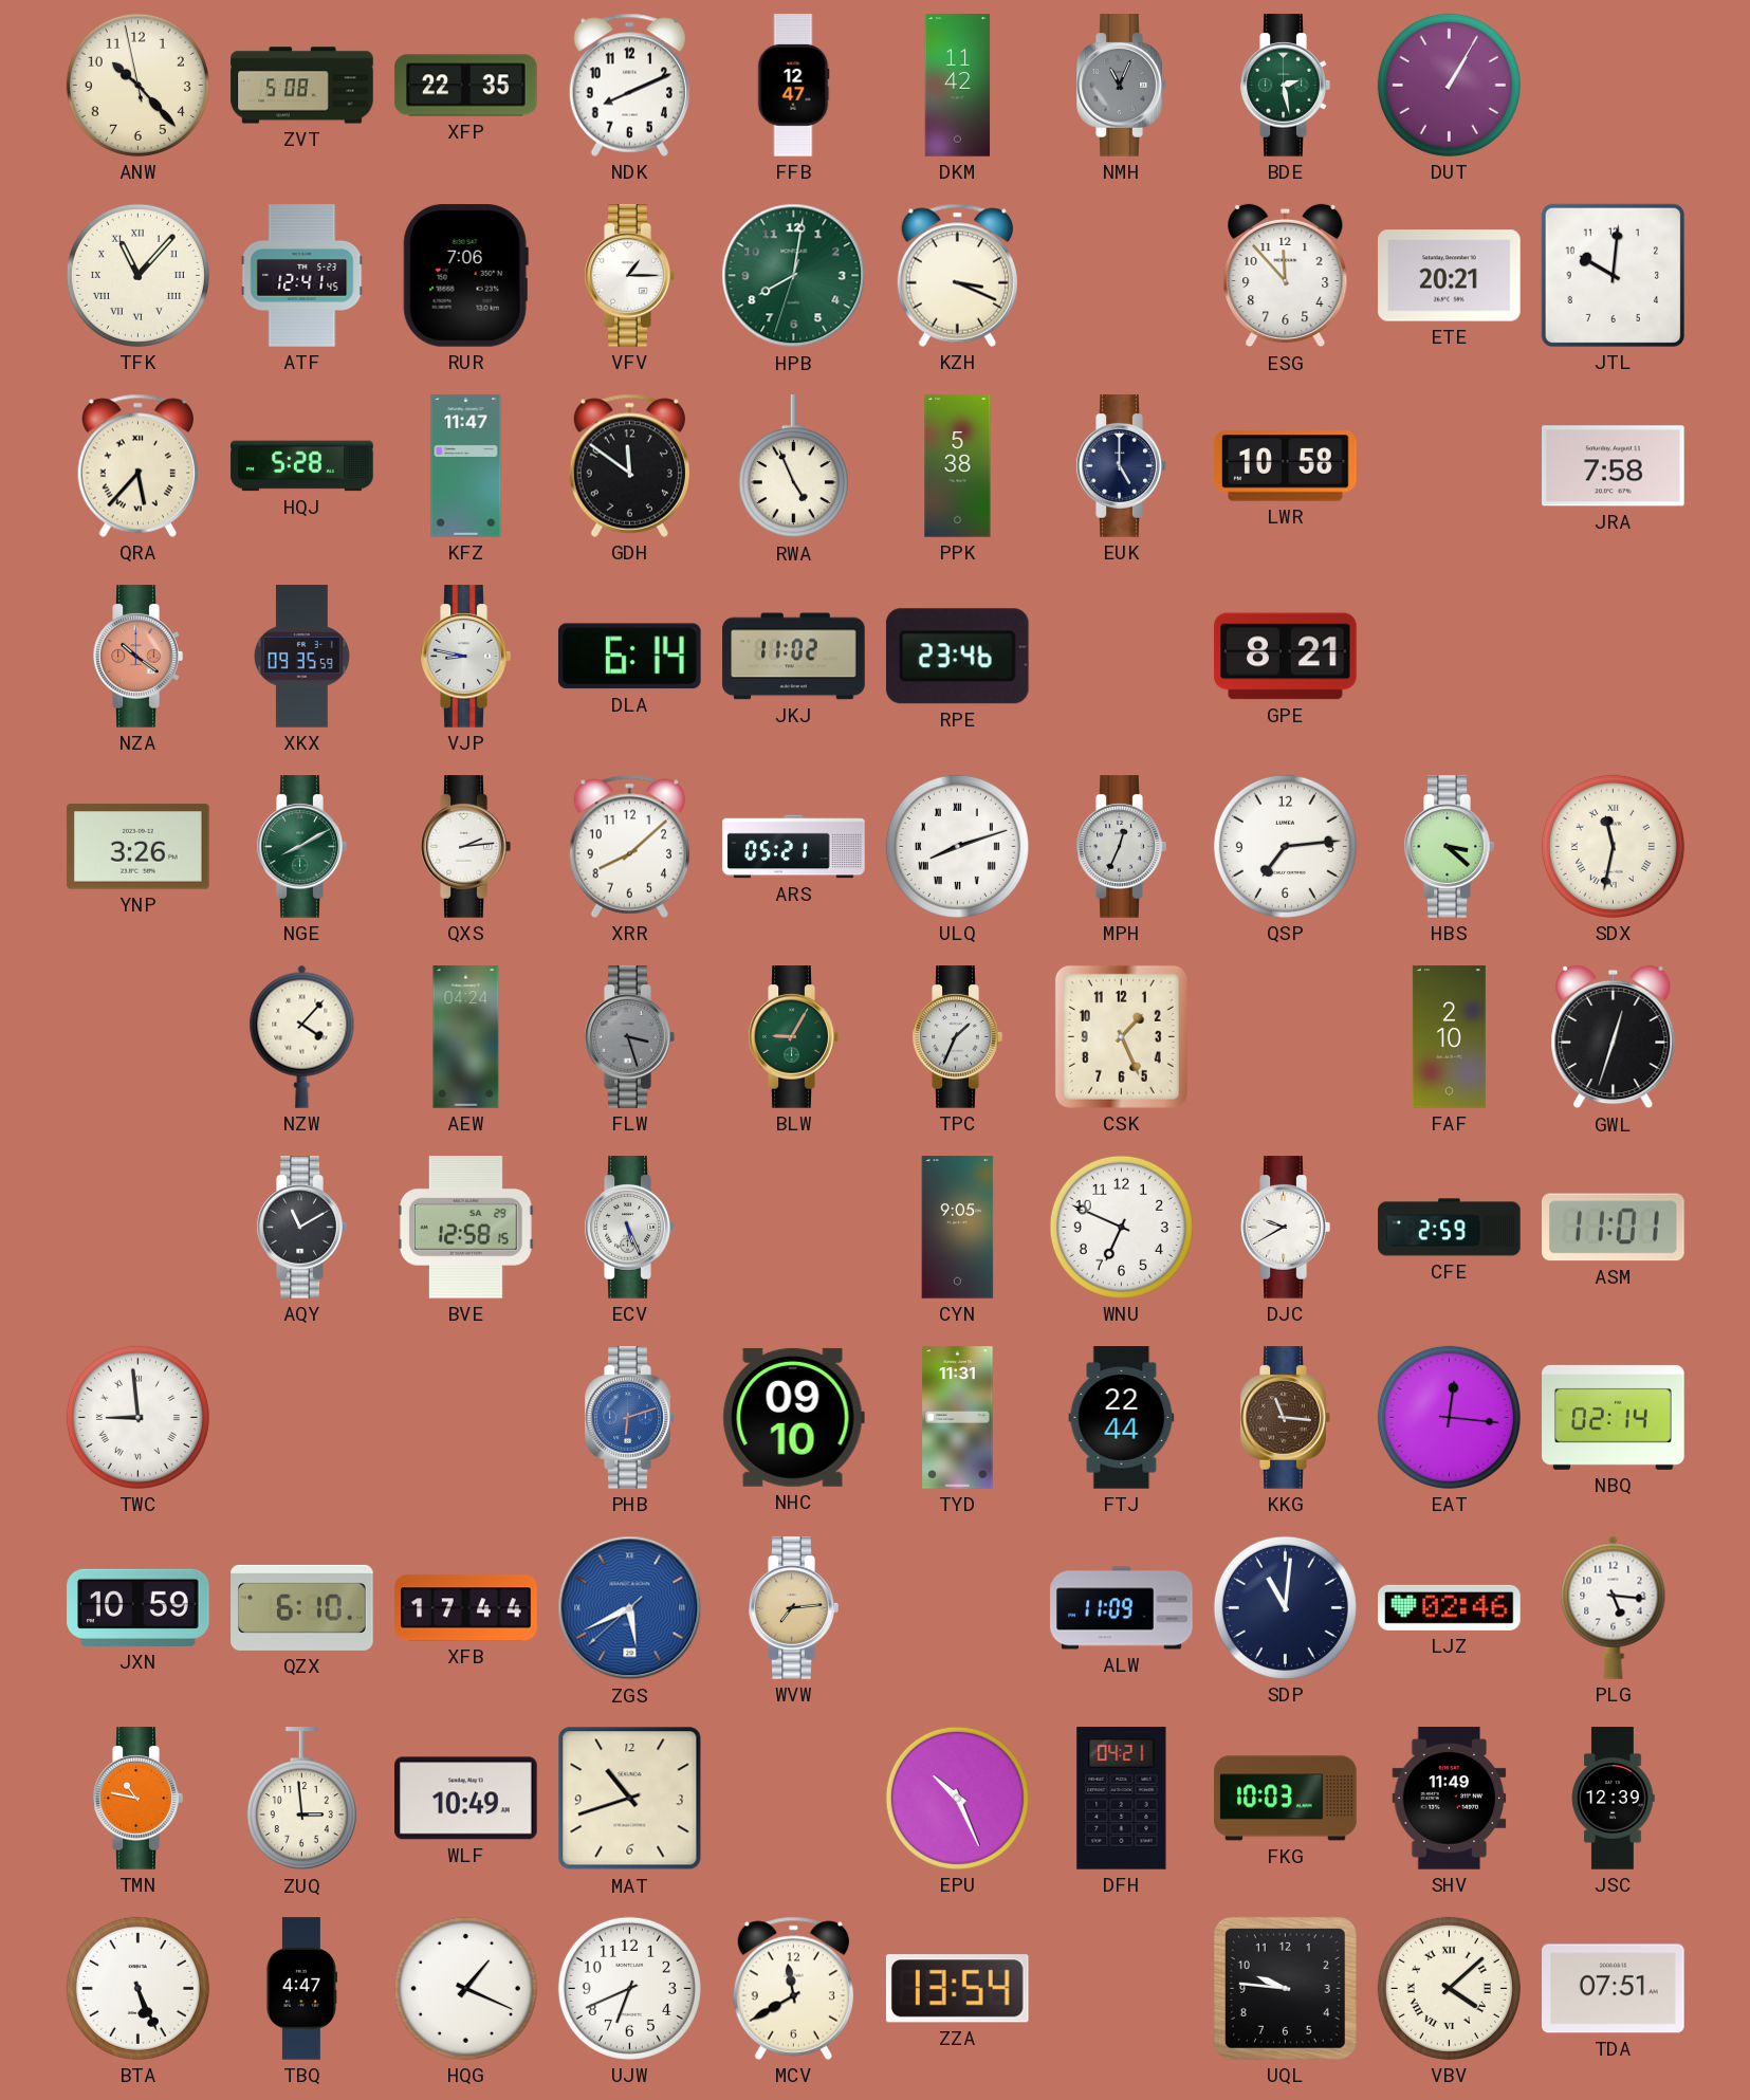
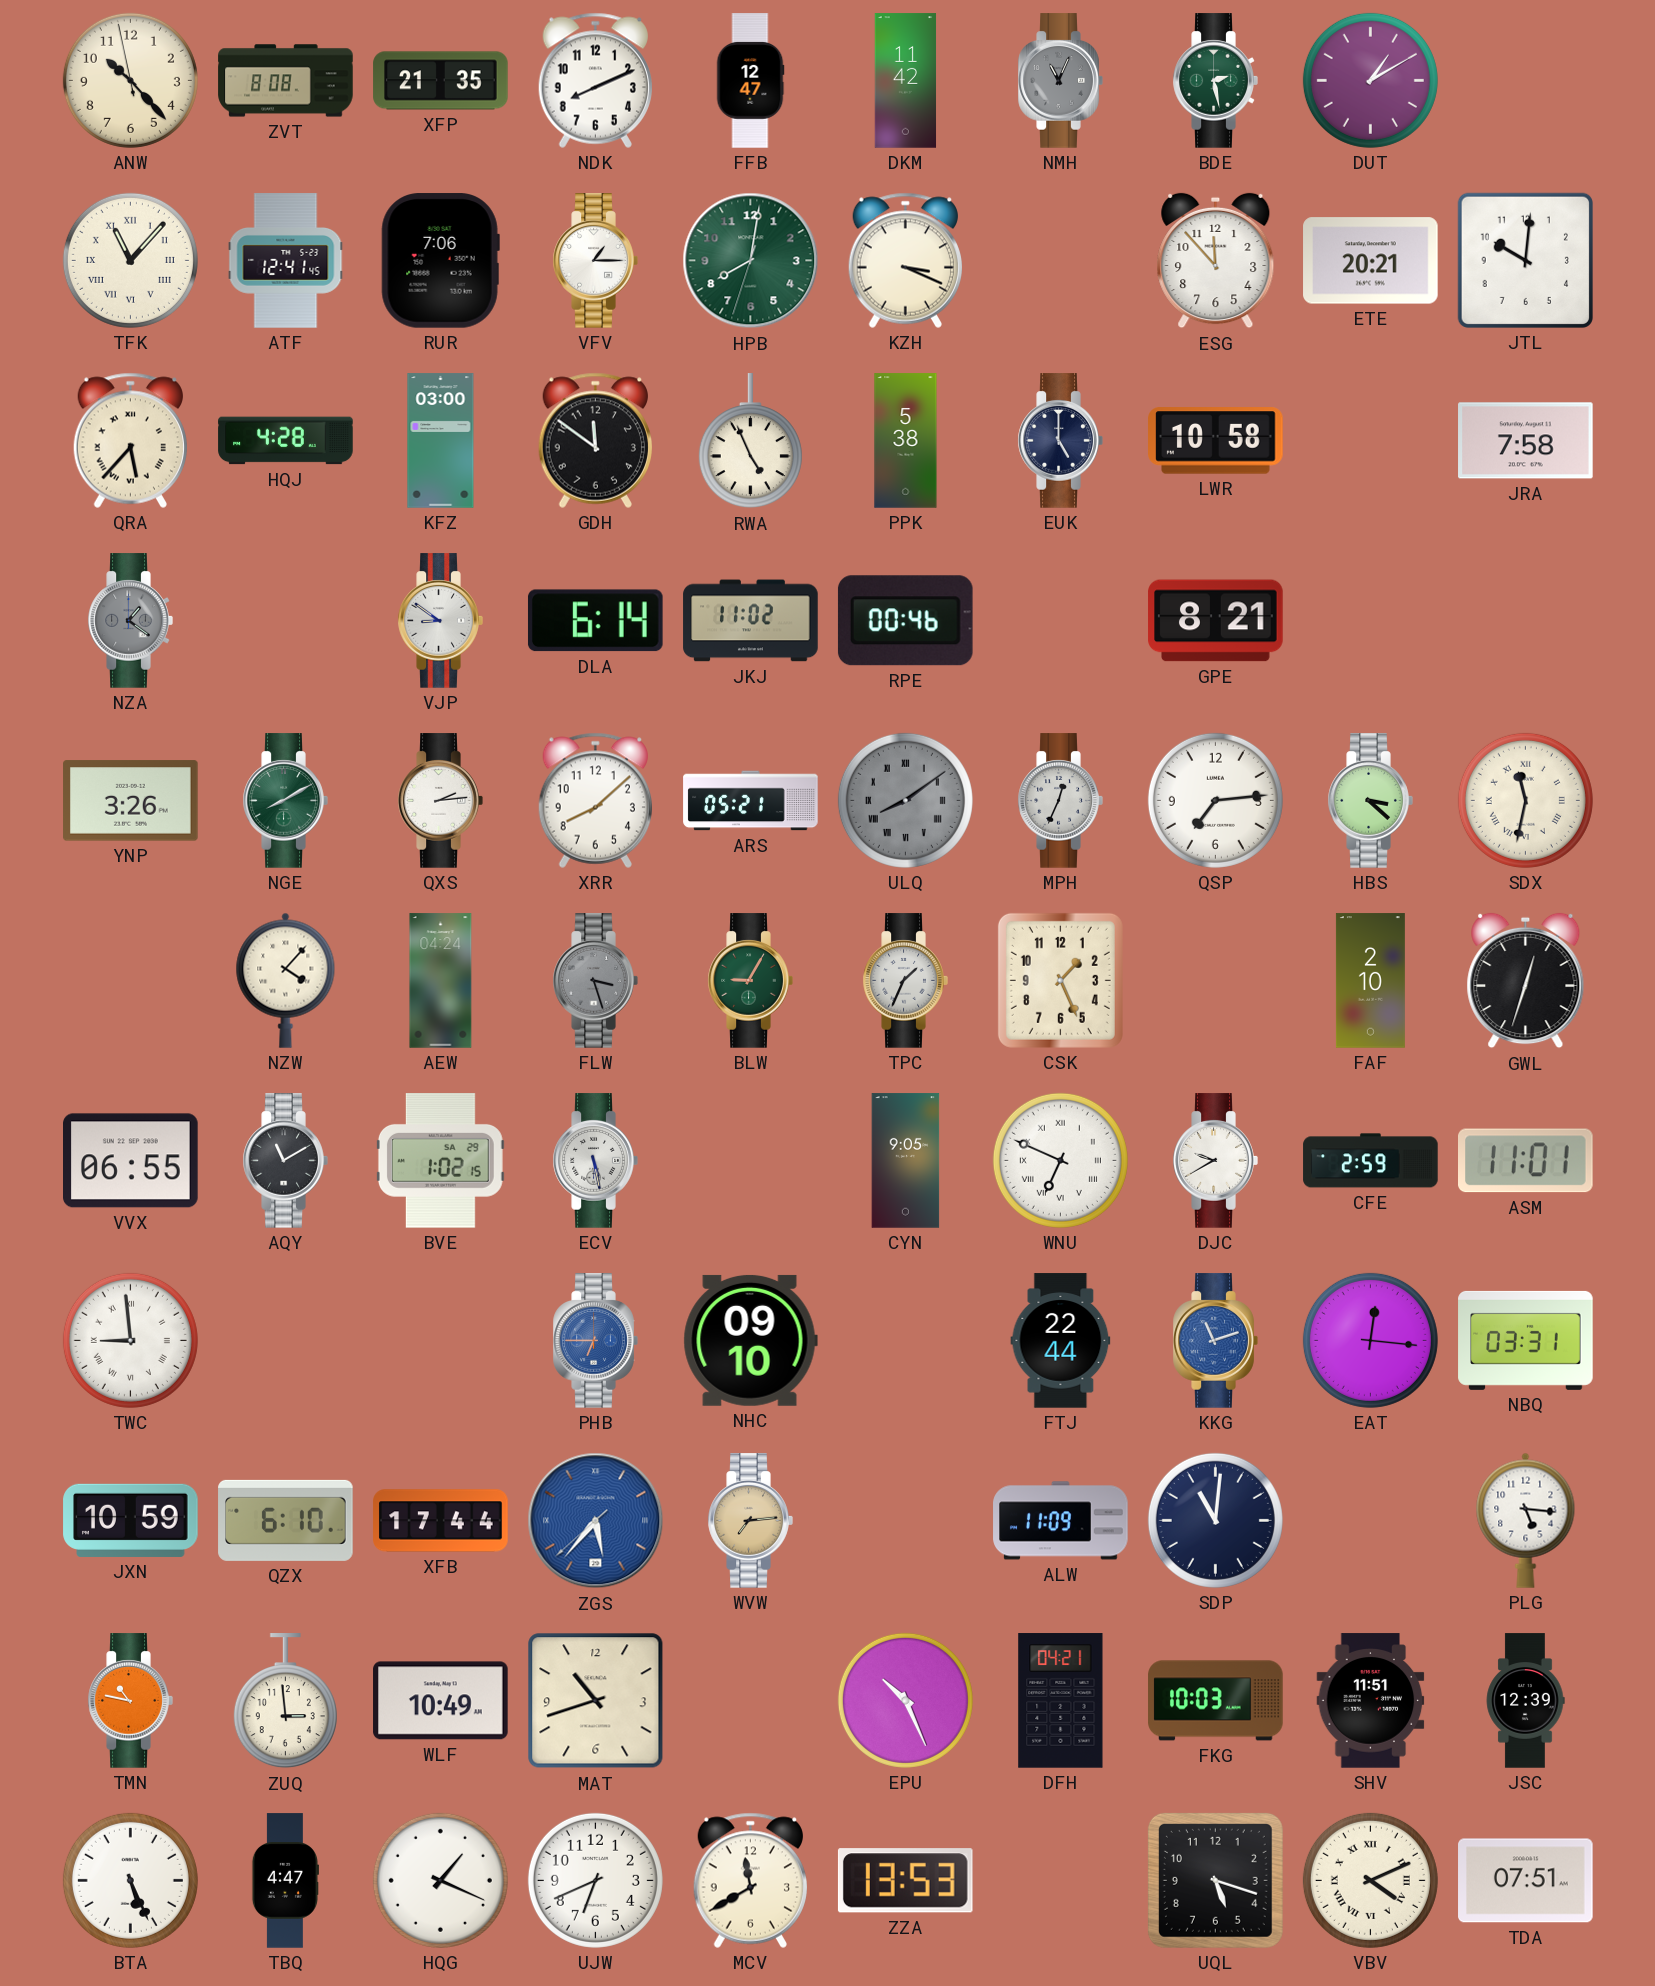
ZVT: 5:08 -> 8:08 (286, 81)
XFP: 22:35 -> 21:35 (441, 81)
DUT: 1:05 -> 1:10 (1370, 80)
HQJ: 5:28 -> 4:28 (286, 441)
KFZ: 11:47 -> 03:00 (441, 441)
NZA: 10:21 -> 1:21 (130, 621)
NZA dial: salmon -> grey (130, 621)
XKX: 09:35 -> none (301, 657)
VJP: 8:47 -> 8:51 (440, 621)
RPE: 23:46 -> 00:46 (905, 621)
ULQ: 8:12 -> 8:09 (905, 800)
ULQ dial: white -> grey (905, 800)
VVX: none -> 06:55 (131, 1161)
BVE: 12:58 -> 1:02 (440, 1161)
ECV: 5:26 -> 5:28 (595, 1161)
WNU numerals: Arabic -> Roman (1060, 1160)
PHB: 6:12 -> 6:45 (595, 1341)
TYD: 11:31 -> none (958, 1418)
KKG: 11:16 -> 11:12 (1215, 1341)
KKG dial: brown -> blue (1215, 1341)
NBQ: 02:14 -> 03:31 (1526, 1340)
ZGS: 5:40 -> 5:36 (596, 1521)
LJZ: 02:46 -> none (1450, 1607)
SHV: 11:49 -> 11:51 (1371, 1701)
ZZA: 13:54 -> 13:53 (905, 1881)
UQL: 9:46 -> 5:18 (1215, 1880)
VBV: 4:08 -> 4:11 (1370, 1880)
